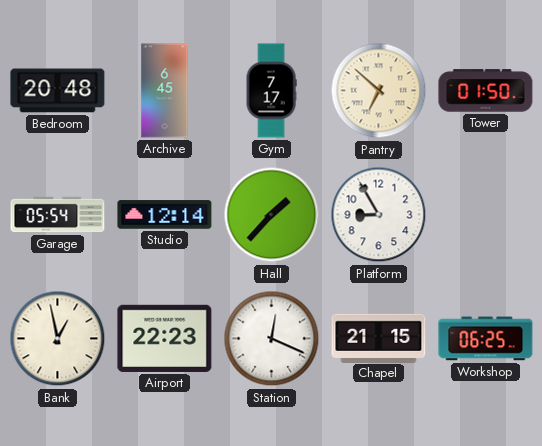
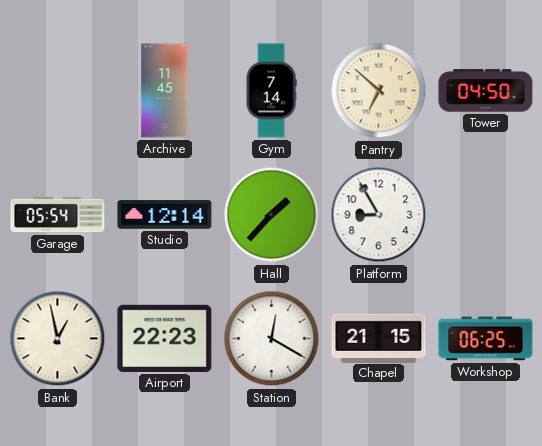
Bedroom: 20:48 -> none (58, 91)
Archive: 6:45 -> 11:45 (165, 91)
Gym: 7:17 -> 7:14 (271, 91)
Tower: 01:50 -> 04:50 (486, 91)
Station: 12:19 -> 12:20 (272, 339)
